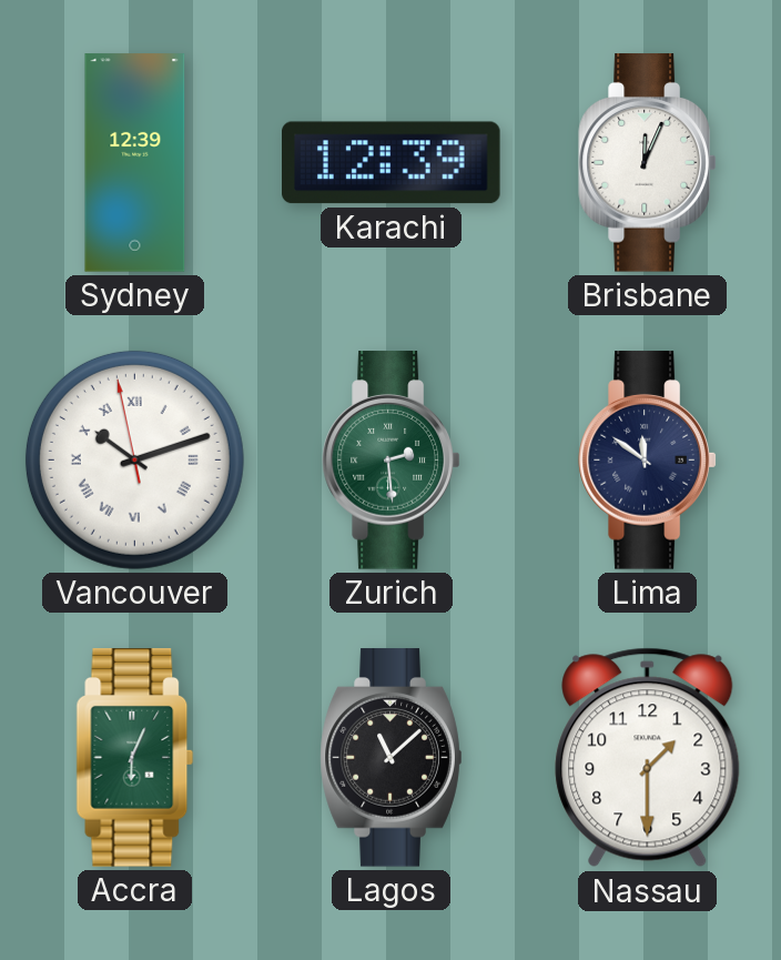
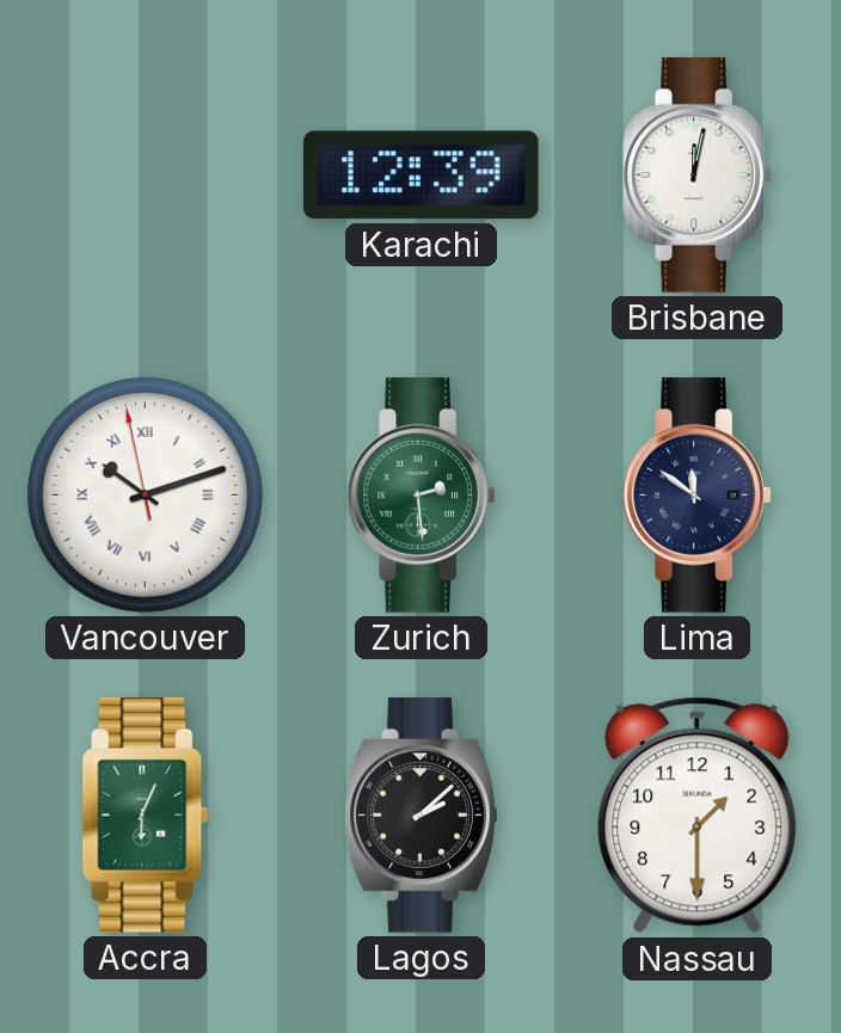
Sydney: 12:39 -> none (135, 163)
Brisbane: 12:04 -> 12:02 (698, 176)
Lagos: 11:08 -> 2:08 (422, 816)
